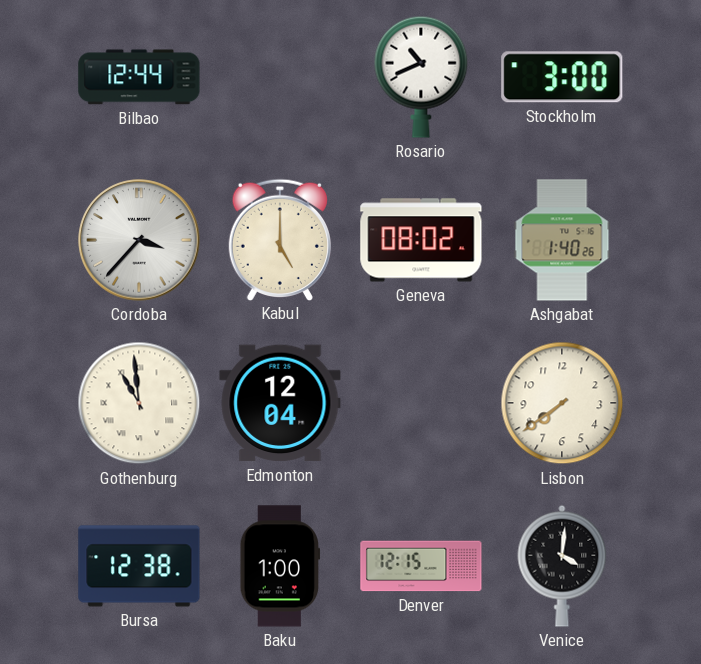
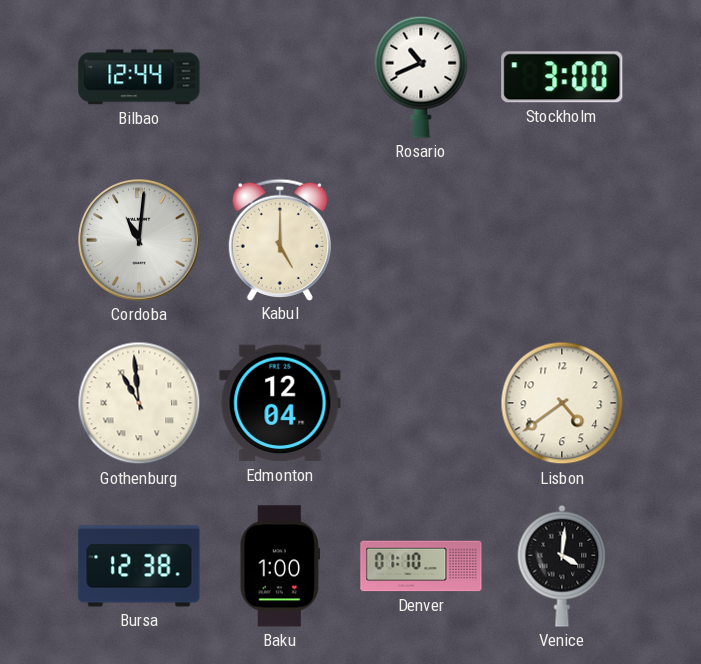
Cordoba: 3:37 -> 11:01 (139, 240)
Geneva: 08:02 -> none (421, 240)
Ashgabat: 1:40 -> none (562, 240)
Lisbon: 7:39 -> 4:39 (562, 403)
Denver: 12:15 -> 01:10 (421, 566)
